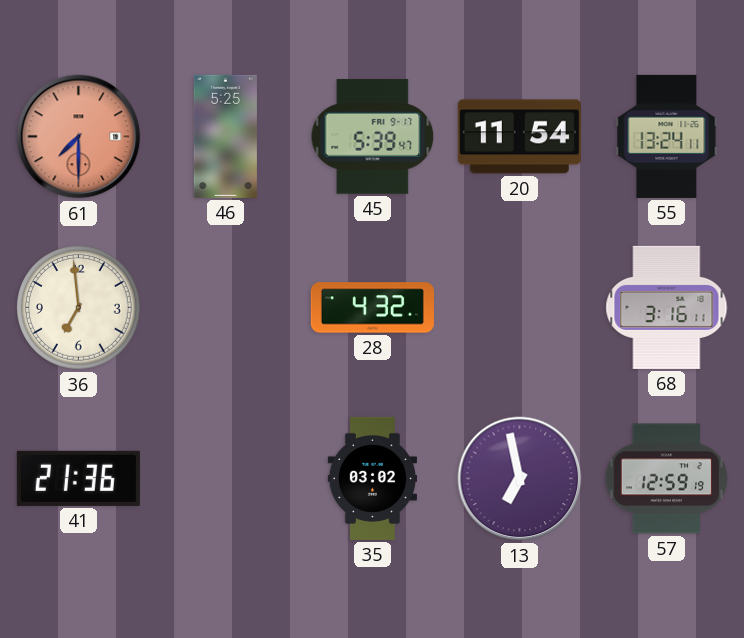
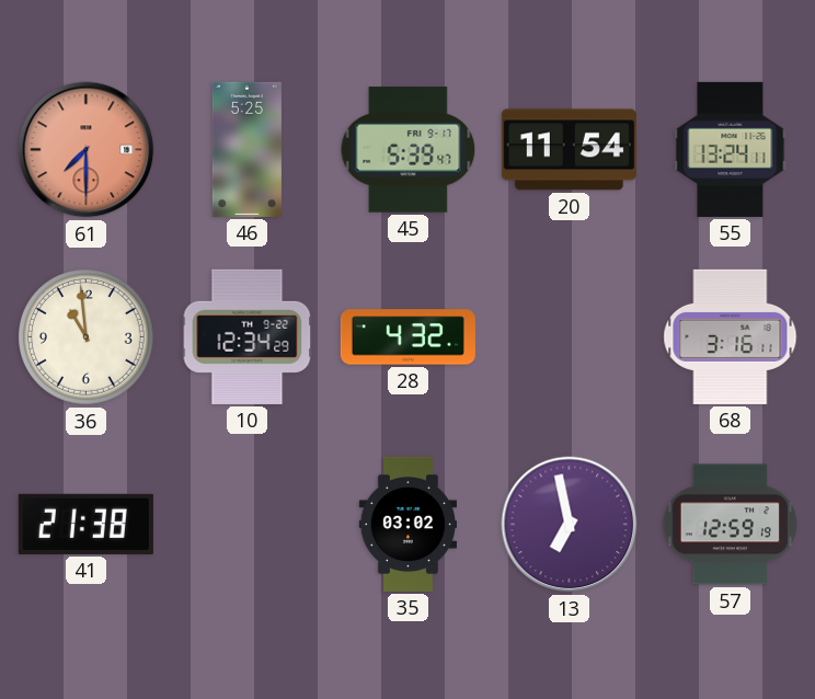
36: 6:59 -> 10:59 (87, 337)
10: none -> 12:34 (248, 336)
41: 21:36 -> 21:38 (85, 524)
